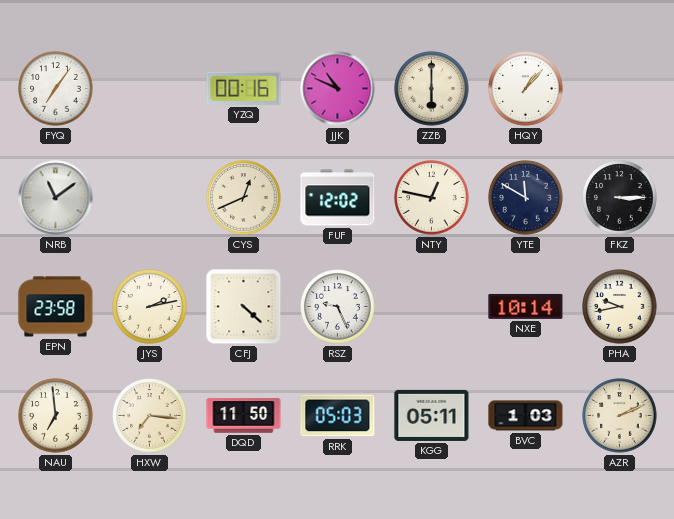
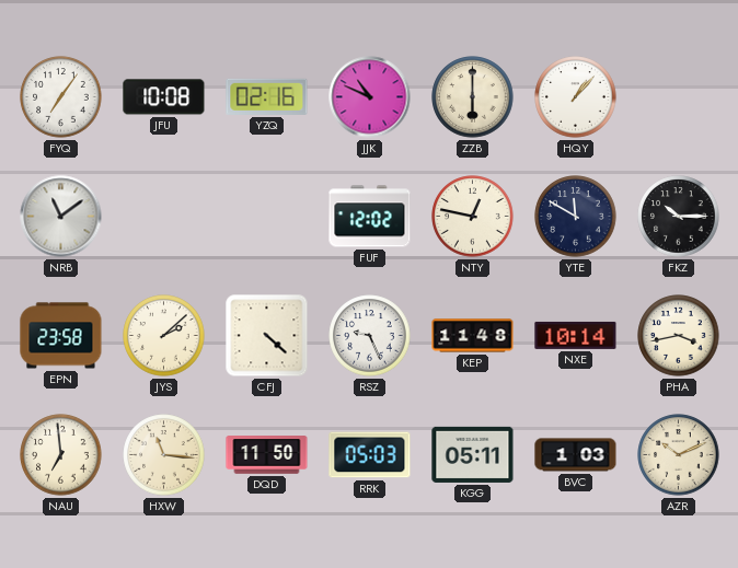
JFU: none -> 10:08 (164, 97)
YZQ: 00:16 -> 02:16 (267, 96)
CYS: 12:41 -> none (244, 198)
FKZ: 3:15 -> 10:15 (679, 217)
JYS: 2:13 -> 2:08 (164, 336)
KEP: none -> 11:48 (473, 336)
PHA: 9:43 -> 3:43 (679, 336)
HXW: 7:16 -> 11:16 (164, 455)
AZR: 2:11 -> 10:11 (679, 455)
